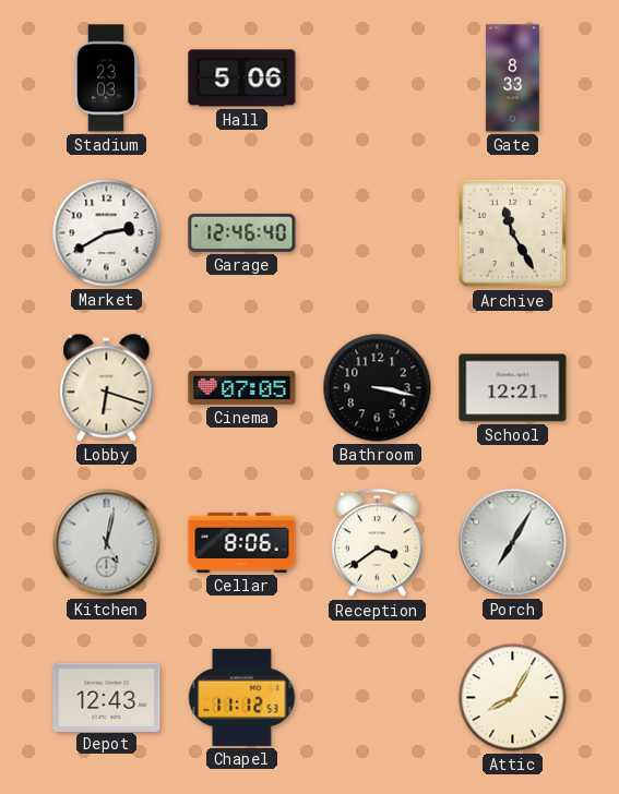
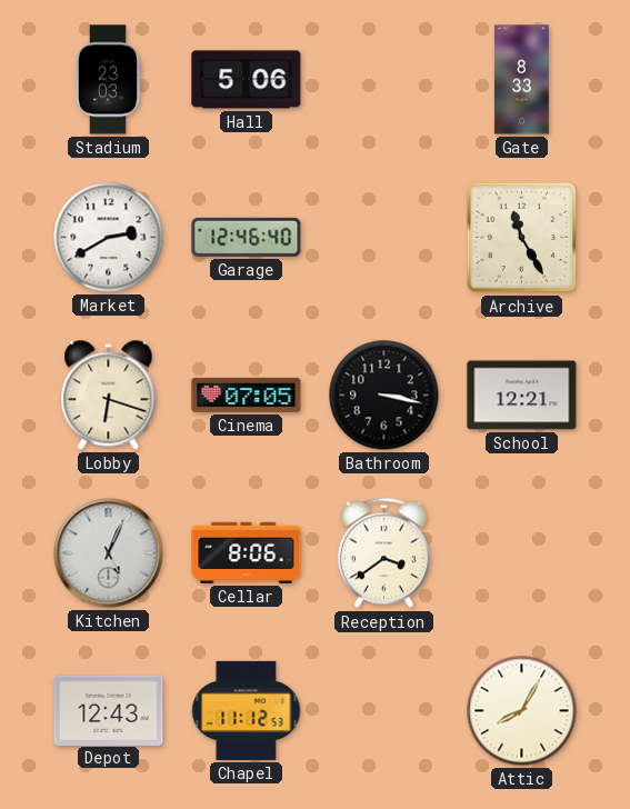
Kitchen: 5:02 -> 5:04 (109, 553)
Porch: 7:05 -> none (513, 543)
